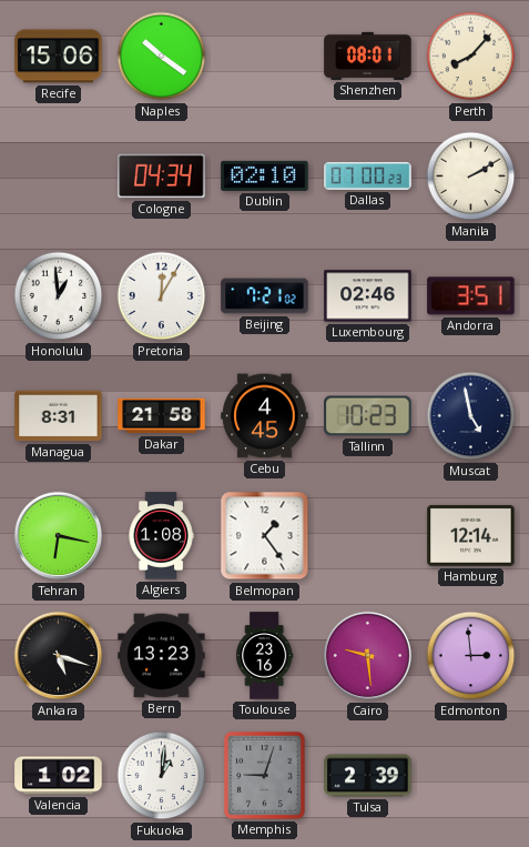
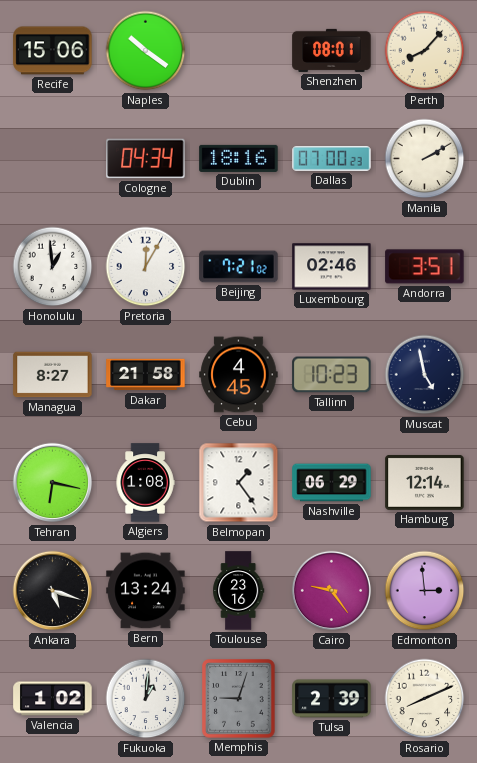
Dublin: 02:10 -> 18:16 (239, 158)
Managua: 8:31 -> 8:27 (53, 375)
Nashville: none -> 06:29 (332, 483)
Bern: 13:23 -> 13:24 (146, 591)
Cairo: 9:29 -> 9:24 (332, 591)
Rosario: none -> 8:11 (425, 699)
